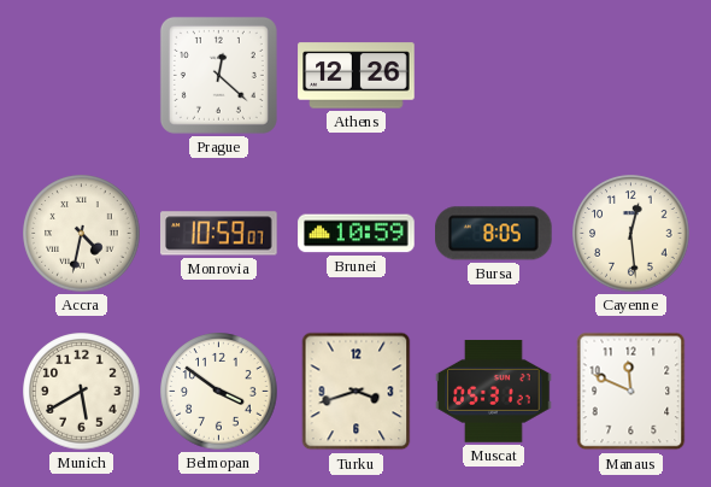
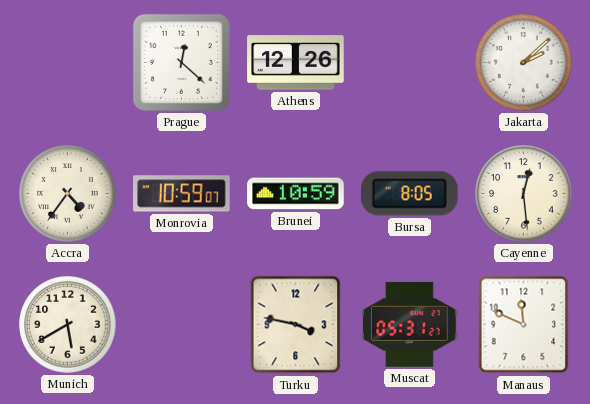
Jakarta: none -> 2:08 (524, 63)
Accra: 4:32 -> 4:36 (68, 194)
Belmopan: 3:51 -> none (219, 392)
Turku: 3:42 -> 3:47 (296, 325)
